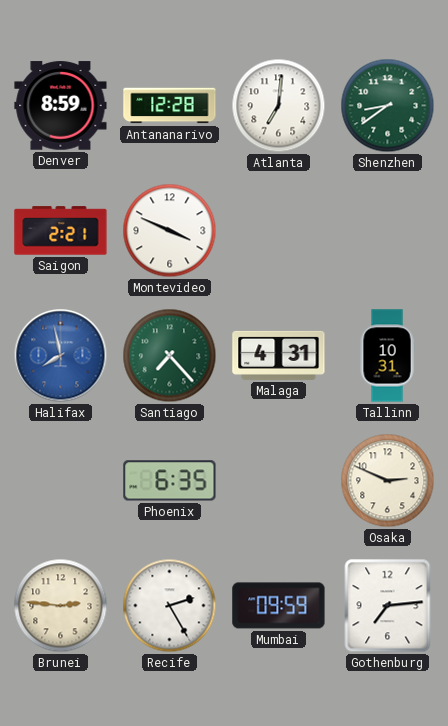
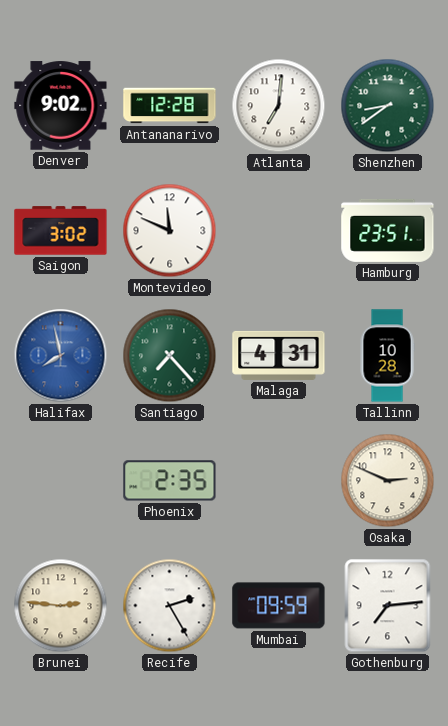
Denver: 8:59 -> 9:02 (61, 106)
Saigon: 2:21 -> 3:02 (61, 231)
Montevideo: 3:49 -> 11:49 (170, 231)
Hamburg: none -> 23:51 (388, 230)
Tallinn: 10:31 -> 10:28 (387, 356)
Phoenix: 6:35 -> 2:35 (170, 481)
